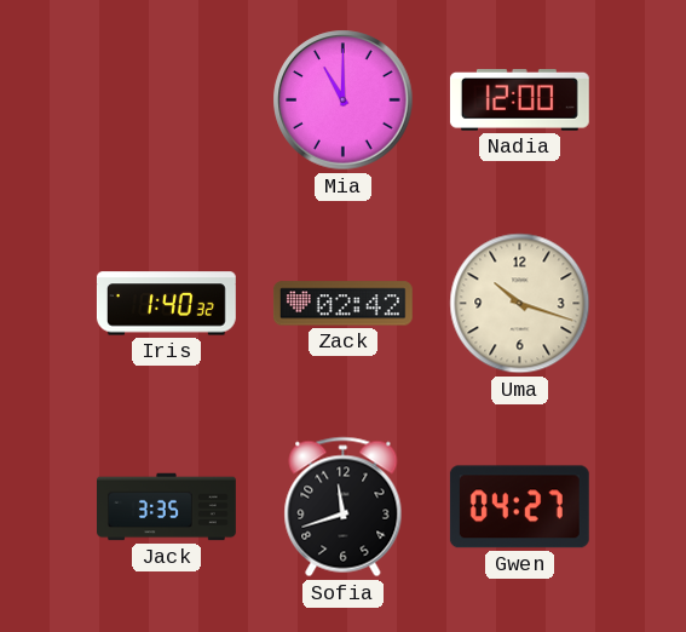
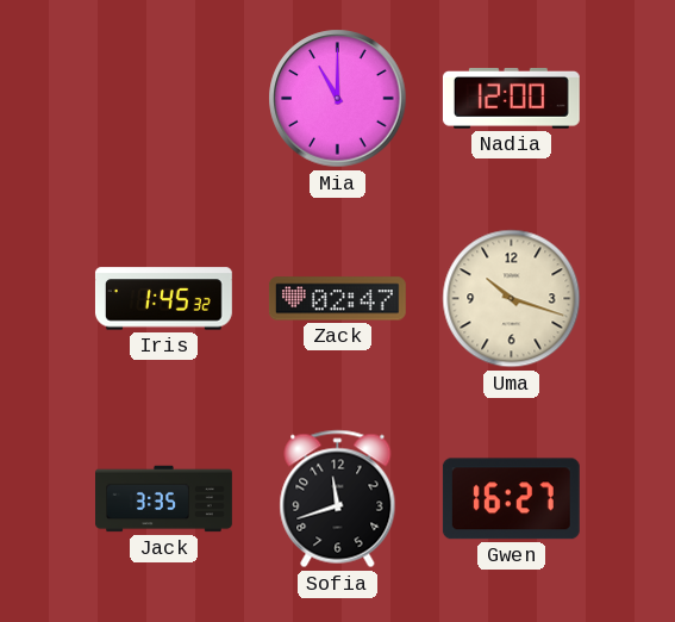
Iris: 1:40 -> 1:45 (163, 299)
Zack: 02:42 -> 02:47 (337, 299)
Gwen: 04:27 -> 16:27 (511, 499)
